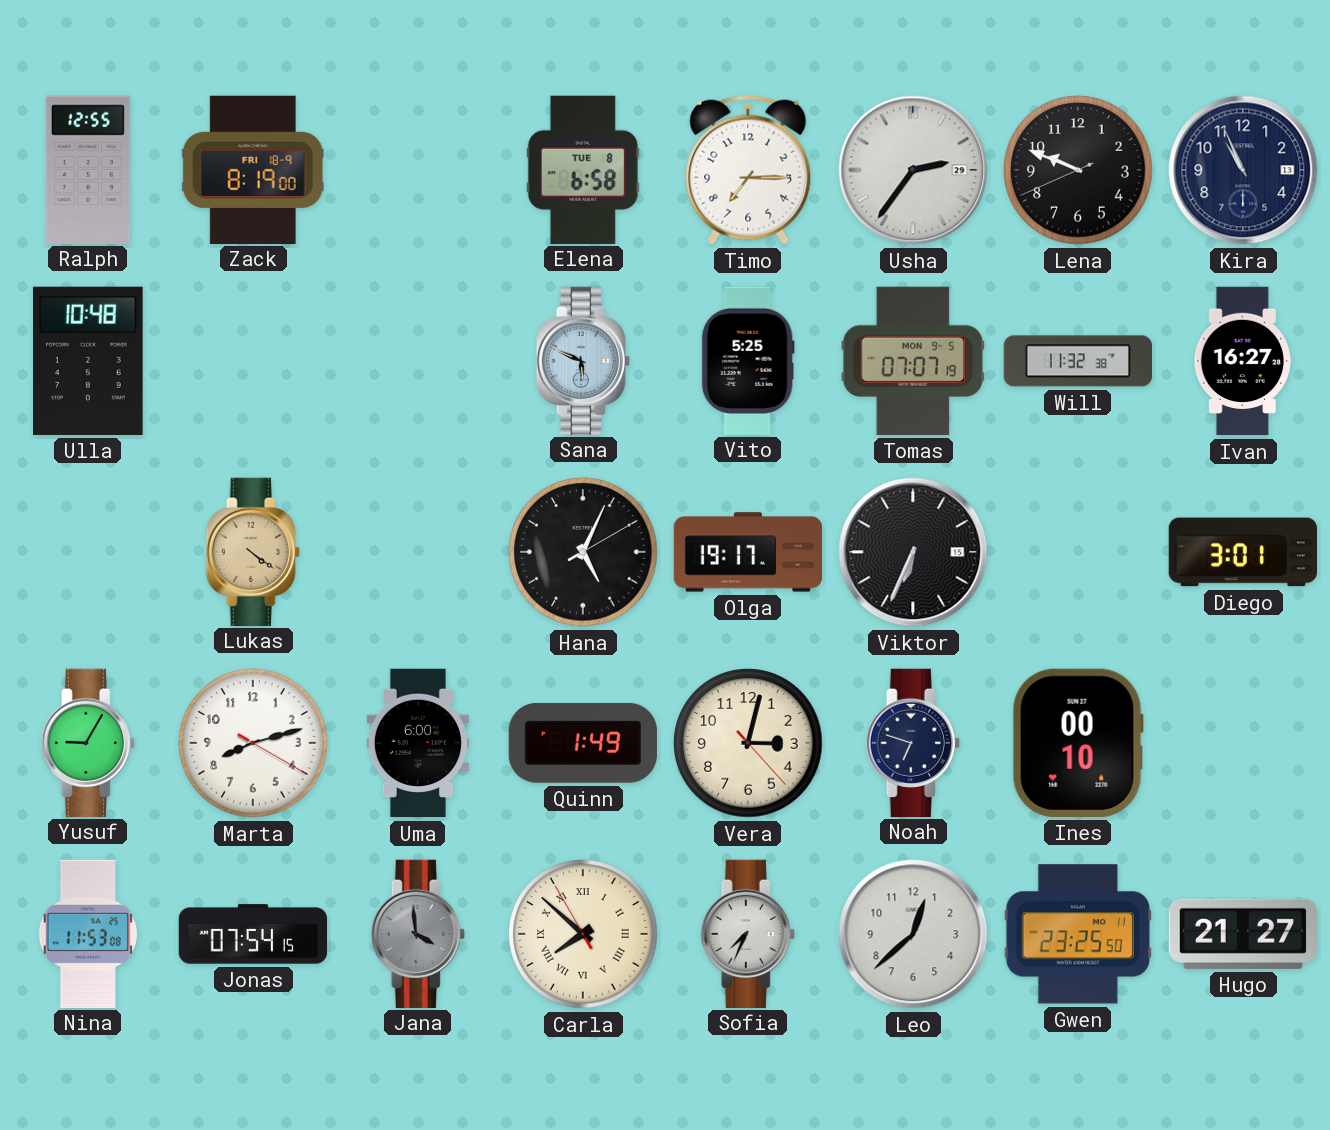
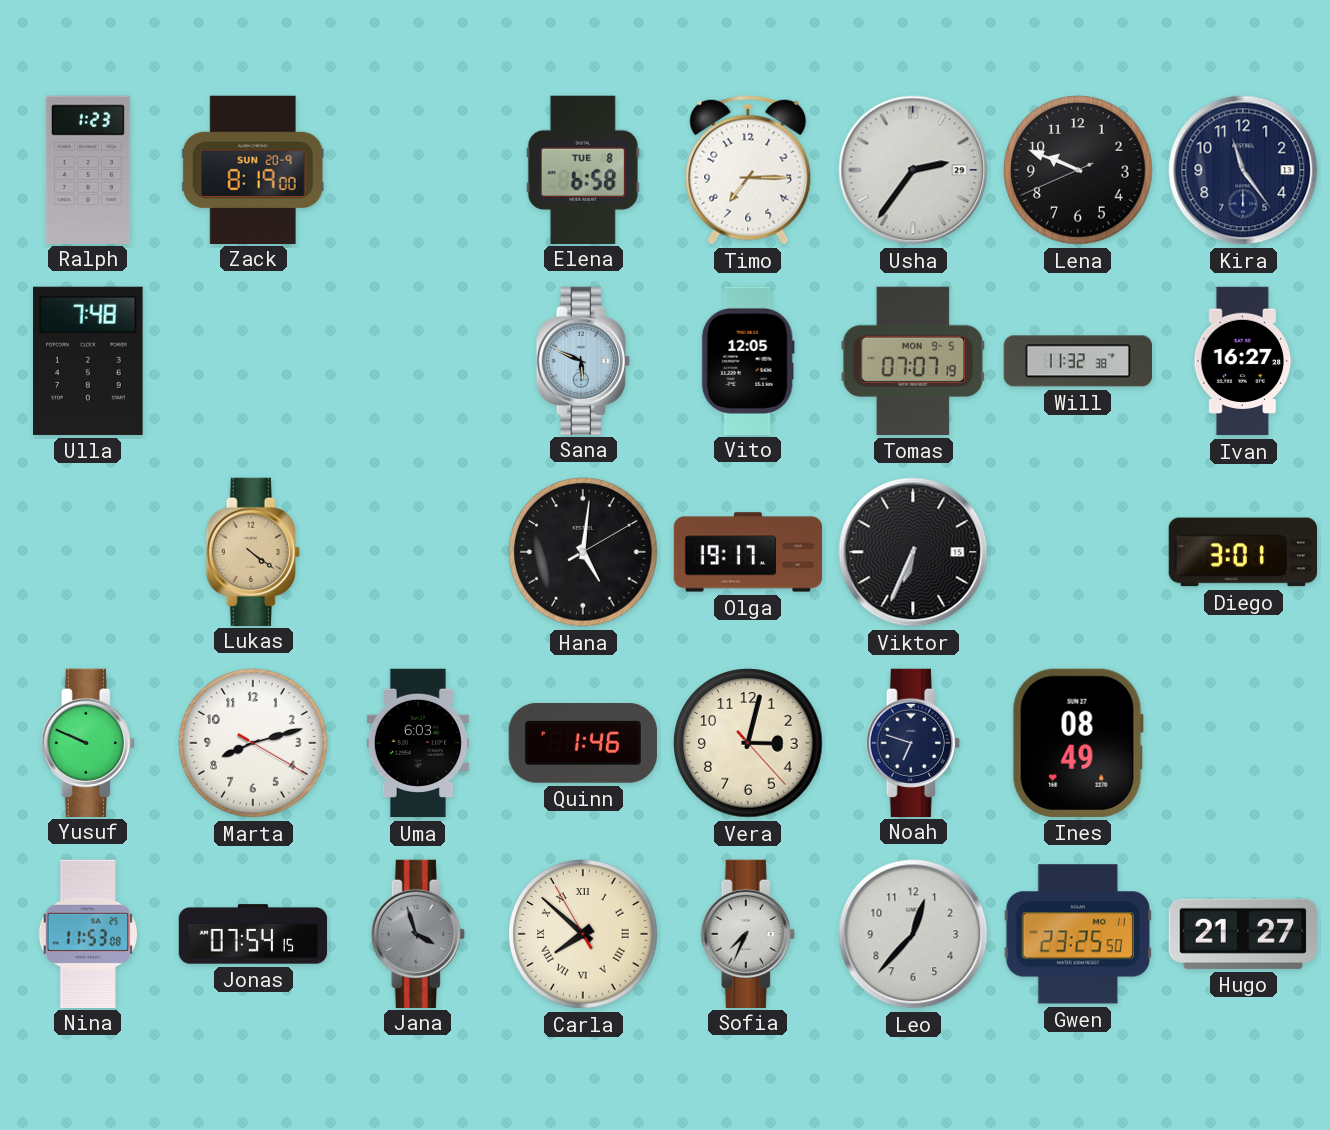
Ralph: 12:55 -> 1:23 (88, 169)
Zack date: FRI 18-9 -> SUN 20-9 (253, 169)
Kira: 10:56 -> 11:24 (1243, 170)
Ulla: 10:48 -> 7:48 (88, 361)
Vito: 5:25 -> 12:05 (748, 360)
Hana: 5:04 -> 5:01 (583, 552)
Yusuf: 9:05 -> 9:49 (88, 742)
Uma: 6:00 -> 6:03 (418, 743)
Quinn: 1:49 -> 1:46 (583, 743)
Ines: 00:10 -> 08:49 (1078, 743)
Jana: 3:59 -> 3:57 (418, 933)
Leo: 12:38 -> 12:37 (913, 934)
